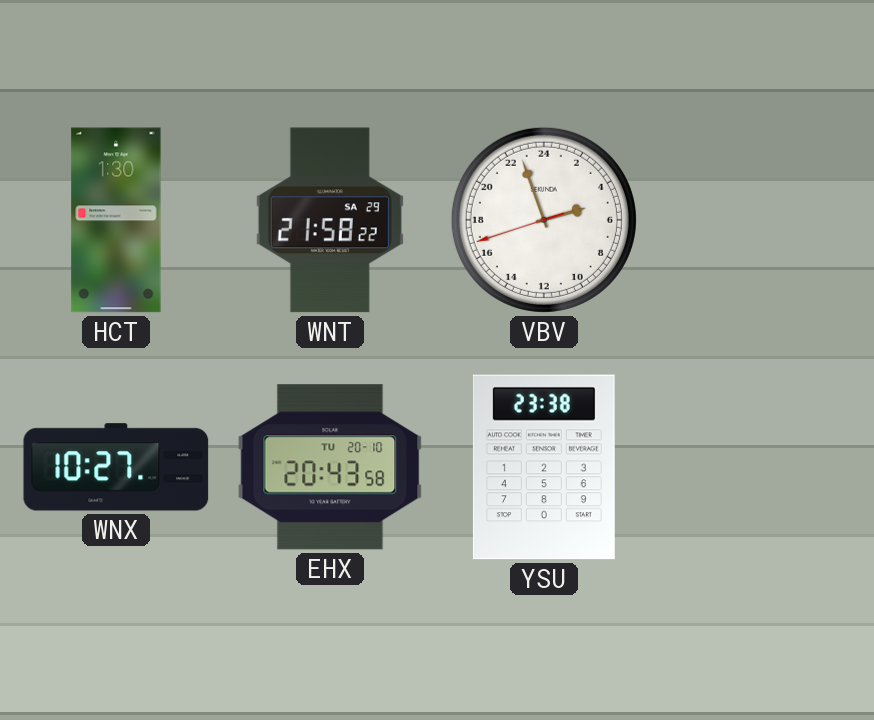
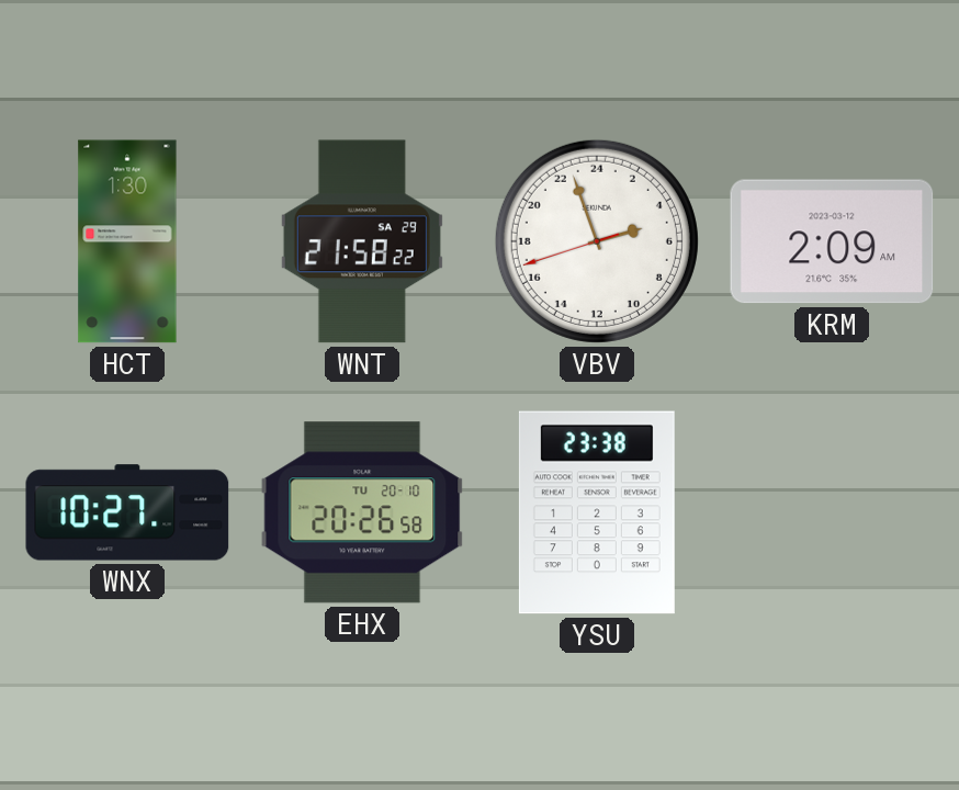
KRM: none -> 2:09 (832, 241)
EHX: 20:43 -> 20:26 (362, 512)
